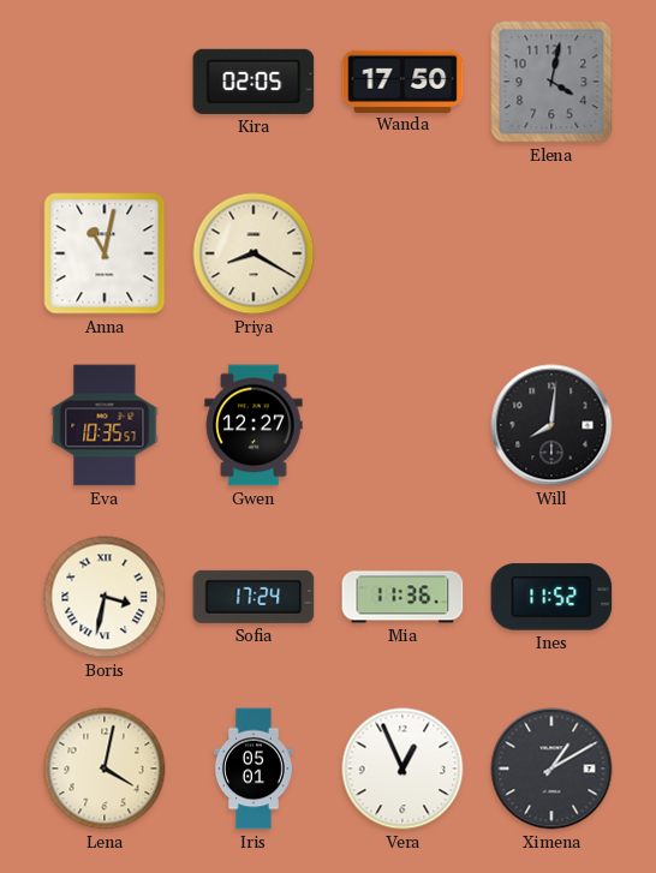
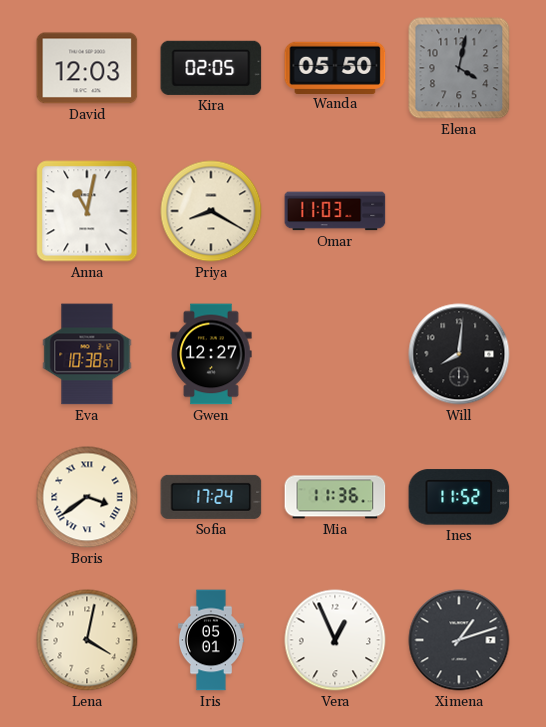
David: none -> 12:03 (87, 68)
Wanda: 17:50 -> 05:50 (335, 67)
Omar: none -> 11:03 (335, 211)
Eva: 10:35 -> 10:38 (87, 354)
Boris: 3:32 -> 3:39 (87, 497)
Ximena: 1:10 -> 1:12 (459, 640)
